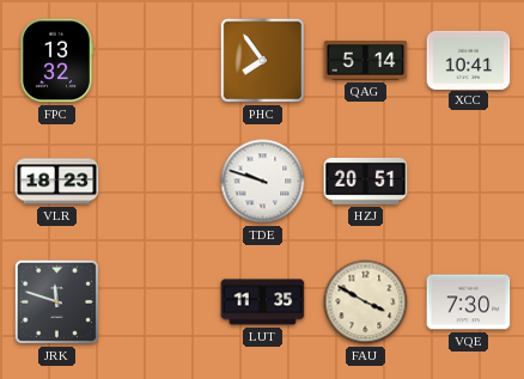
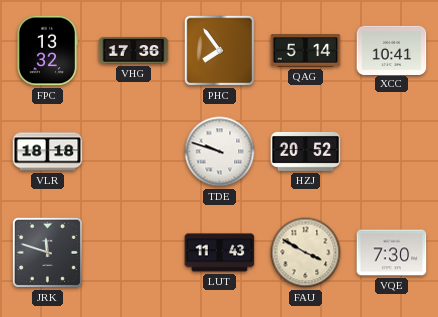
VHG: none -> 17:36 (134, 51)
VLR: 18:23 -> 18:18 (48, 152)
HZJ: 20:51 -> 20:52 (306, 151)
LUT: 11:35 -> 11:43 (220, 253)
